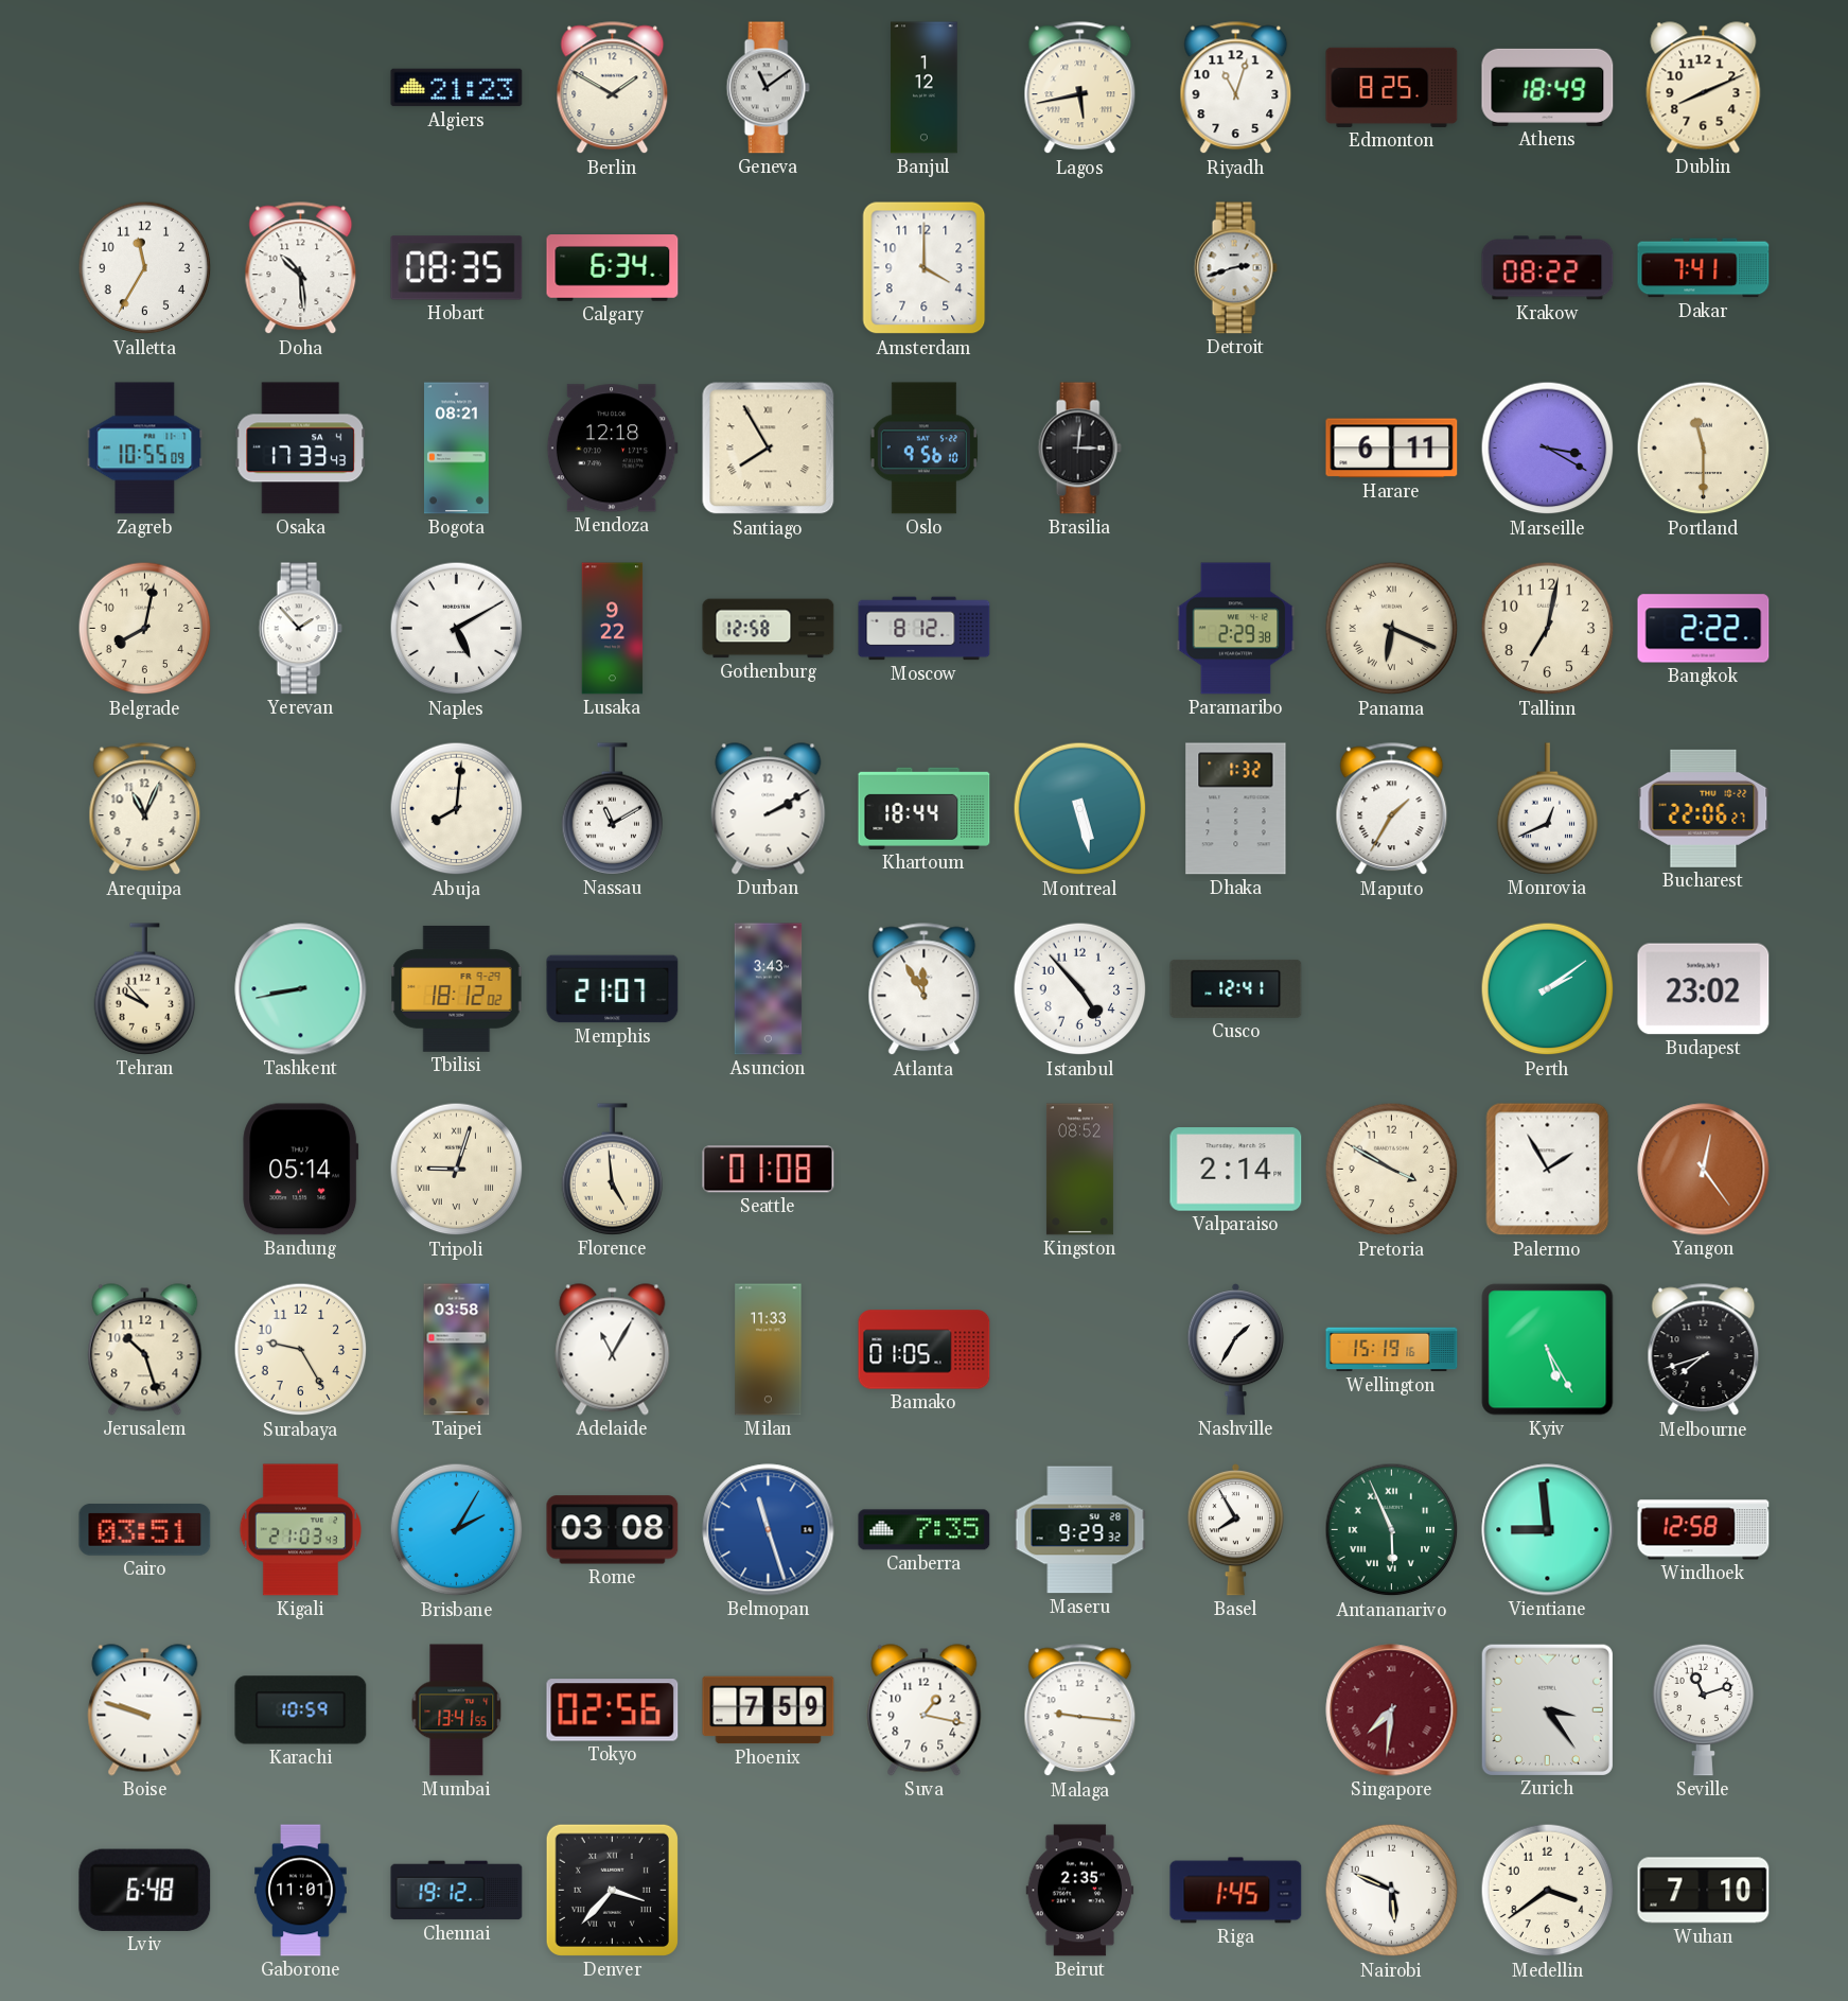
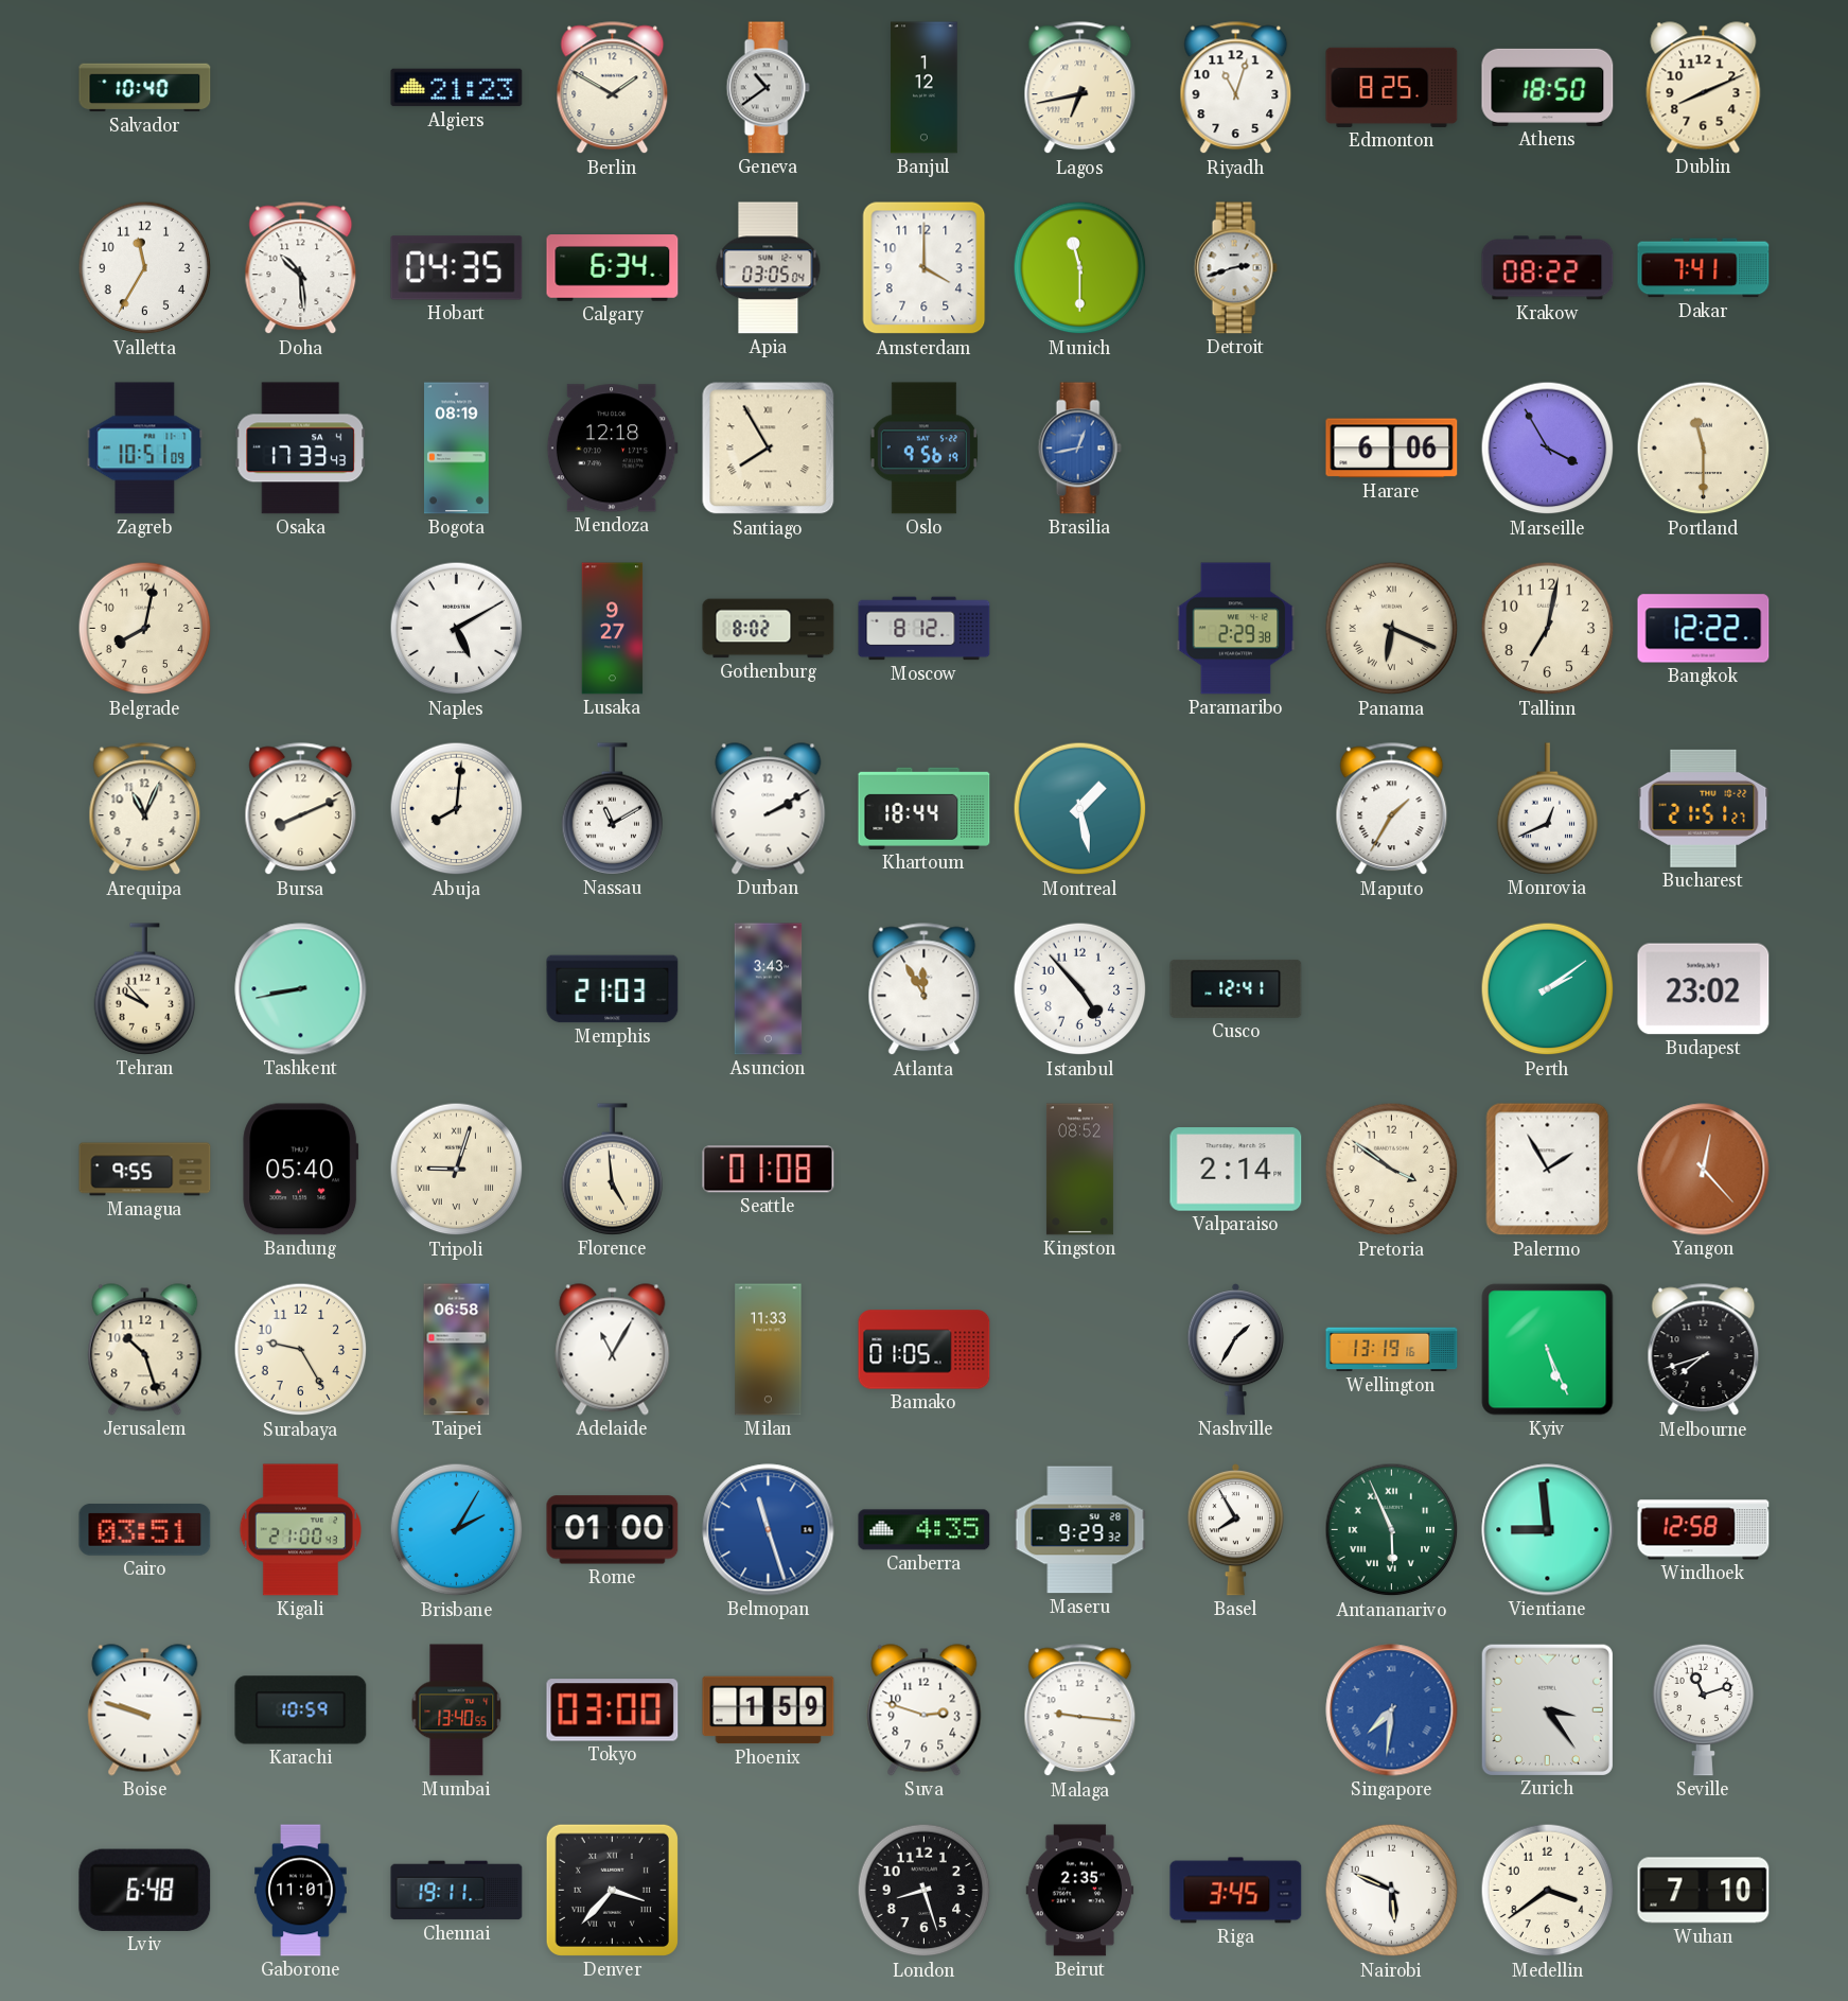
Salvador: none -> 10:40 (145, 88)
Geneva: 11:09 -> 10:39 (768, 88)
Lagos: 5:43 -> 6:43 (1080, 88)
Athens: 18:49 -> 18:50 (1548, 87)
Hobart: 08:35 -> 04:35 (457, 268)
Apia: none -> 03:05 (769, 268)
Munich: none -> 11:30 (1080, 268)
Zagreb: 10:55 -> 10:51 (145, 449)
Bogota: 08:21 -> 08:19 (457, 449)
Oslo: 9:56:10 -> 9:56:19 (923, 449)
Brasilia: 3:01 -> 12:43 (1079, 449)
Brasilia dial: black -> blue (1079, 449)
Harare: 6:11 -> 6:06 (1392, 449)
Marseille: 3:20 -> 3:55 (1548, 449)
Yerevan: 1:53 -> none (300, 629)
Lusaka: 9:22 -> 9:27 (613, 629)
Gothenburg: 12:58 -> 8:02 (769, 629)
Bangkok: 2:22 -> 12:22 (1704, 629)
Bursa: none -> 8:11 (301, 809)
Montreal: 5:28 -> 1:28 (1080, 809)
Dhaka: 1:32 -> none (1236, 809)
Bucharest: 22:06 -> 21:51 (1704, 808)
Tbilisi: 18:12 -> none (457, 988)
Memphis: 21:07 -> 21:03 (613, 989)
Managua: none -> 9:55 (145, 1170)
Bandung: 05:14 -> 05:40 (301, 1170)
Pretoria: 3:50 -> 3:51 (1392, 1170)
Yangon: 12:24 -> 12:23 (1704, 1170)
Taipei: 03:58 -> 06:58 (457, 1350)
Wellington: 15:19 -> 13:19 (1392, 1350)
Kyiv: 5:25 -> 5:26 (1548, 1350)
Kigali: 21:03 -> 21:00 (300, 1530)
Rome: 03:08 -> 01:00 (613, 1530)
Canberra: 7:35 -> 4:35 (925, 1530)
Mumbai: 13:41 -> 13:40 (457, 1710)
Tokyo: 02:56 -> 03:00 (613, 1710)
Phoenix: 7:59 -> 1:59 (769, 1710)
Suva: 1:17 -> 2:48 (925, 1710)
Singapore dial: burgundy -> blue (1392, 1710)
Chennai: 19:12 -> 19:11 (457, 1891)
London: none -> 8:27 (925, 1891)
Riga: 1:45 -> 3:45 (1236, 1891)
